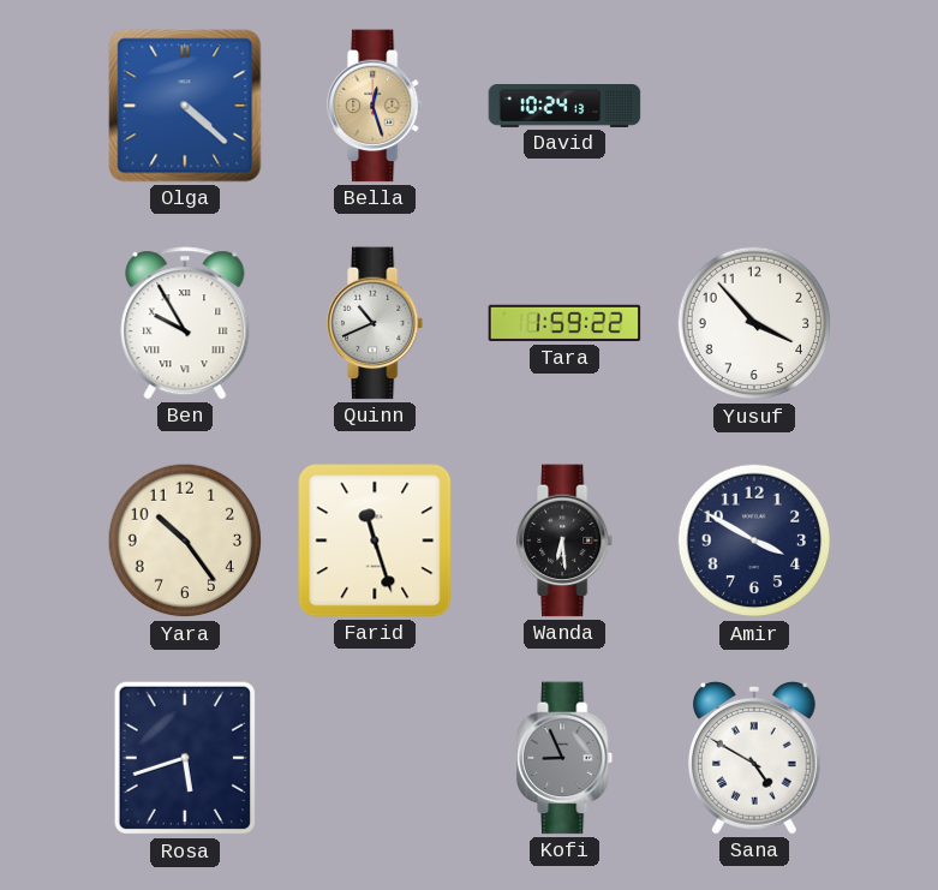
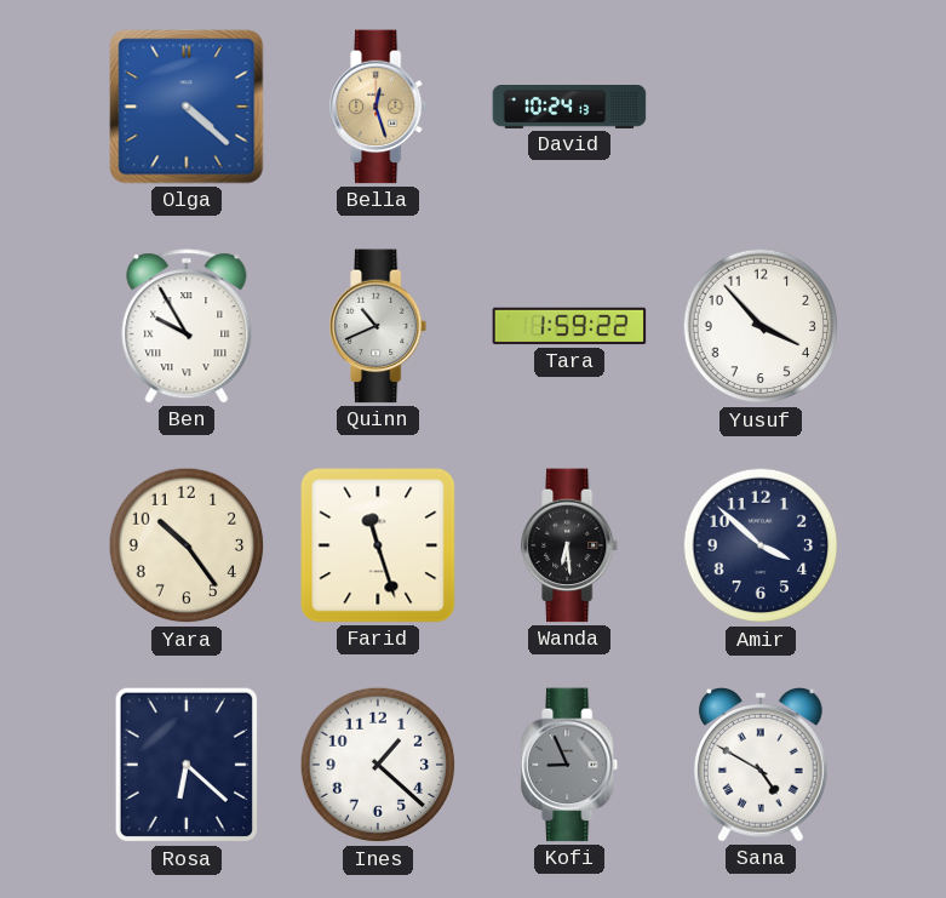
Amir: 3:50 -> 3:52 (761, 545)
Rosa: 5:42 -> 6:22 (185, 765)
Ines: none -> 1:22 (378, 765)
